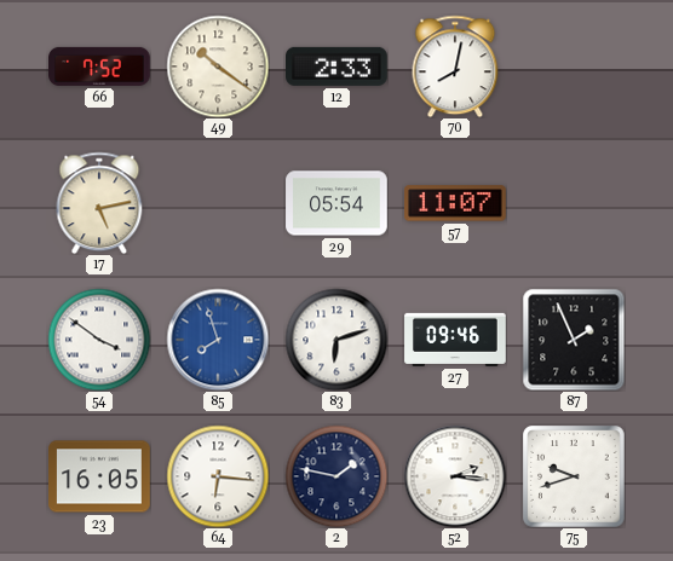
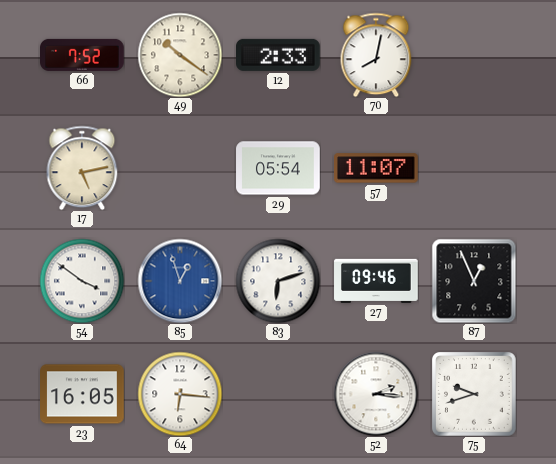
85: 7:57 -> 12:57 (180, 281)
87: 1:56 -> 12:56 (474, 281)
2: 1:47 -> none (336, 476)
